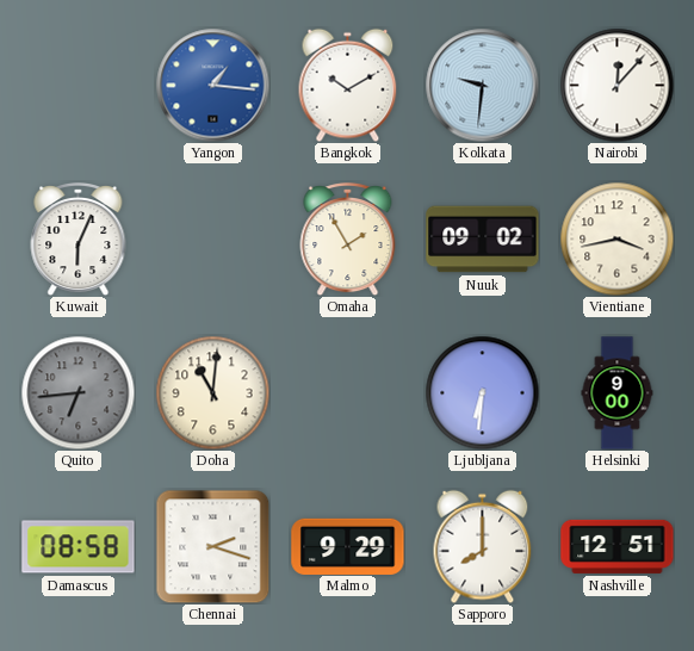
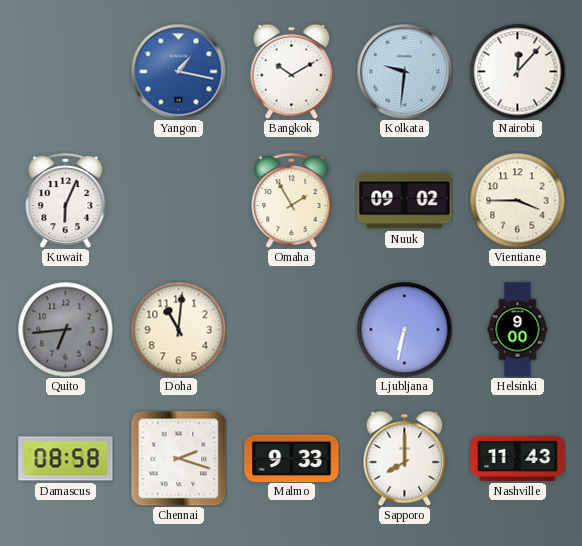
Yangon: 1:16 -> 1:17 (178, 71)
Vientiane: 3:43 -> 3:45 (517, 200)
Ljubljana: 6:31 -> 6:32 (404, 329)
Malmo: 9:29 -> 9:33 (292, 458)
Nashville: 12:51 -> 11:43 (518, 458)
